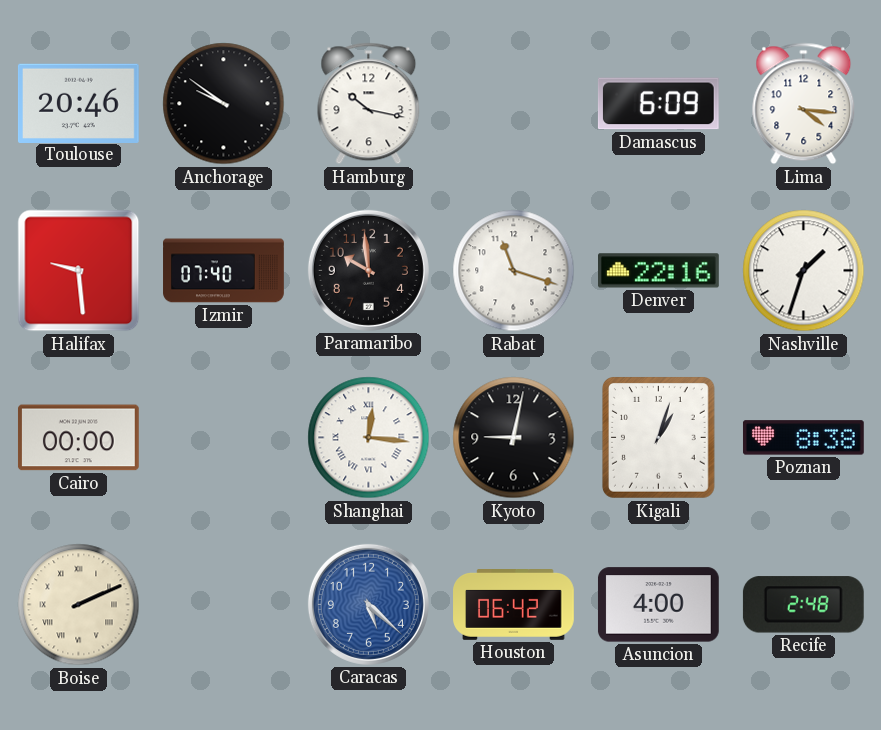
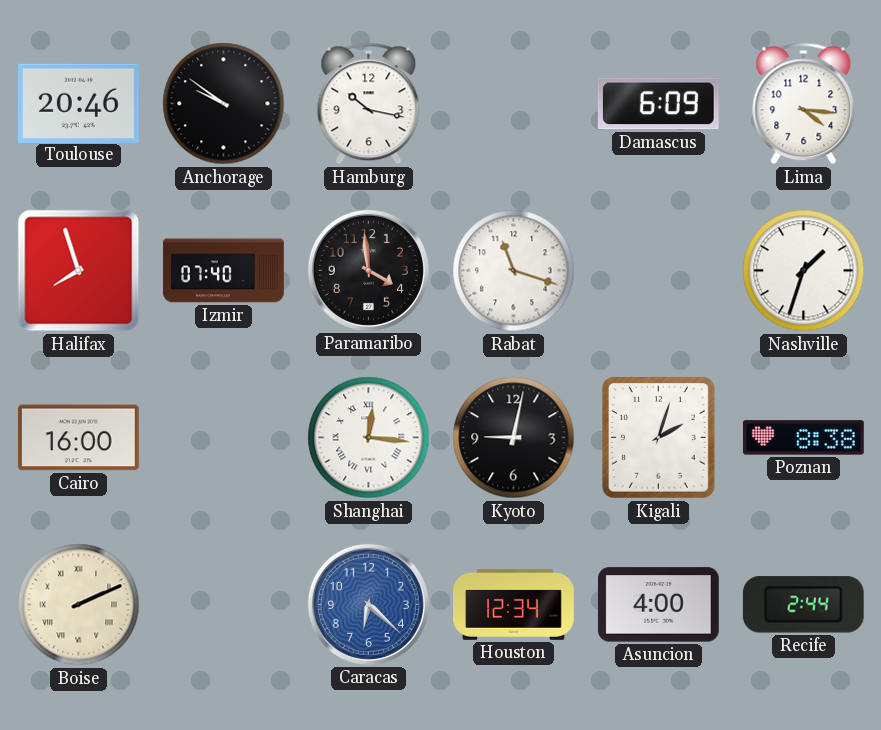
Halifax: 9:29 -> 7:57 (79, 271)
Paramaribo: 9:59 -> 3:59 (368, 270)
Denver: 22:16 -> none (659, 271)
Cairo: 00:00 -> 16:00 (78, 438)
Kigali: 1:03 -> 2:03 (659, 438)
Caracas: 5:22 -> 6:22 (368, 604)
Houston: 06:42 -> 12:34 (514, 605)
Recife: 2:48 -> 2:44 (803, 605)
